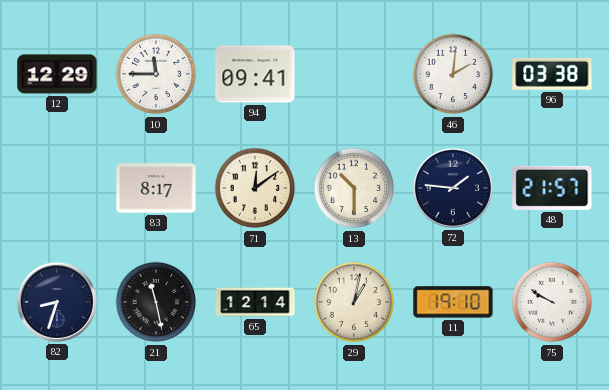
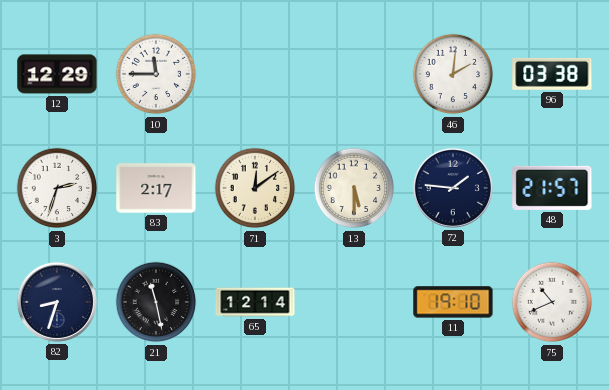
94: 09:41 -> none (255, 74)
3: none -> 2:33 (57, 188)
83: 8:17 -> 2:17 (156, 188)
13: 10:30 -> 5:30 (354, 188)
29: 1:02 -> none (354, 302)
75: 9:50 -> 10:41 (552, 302)
